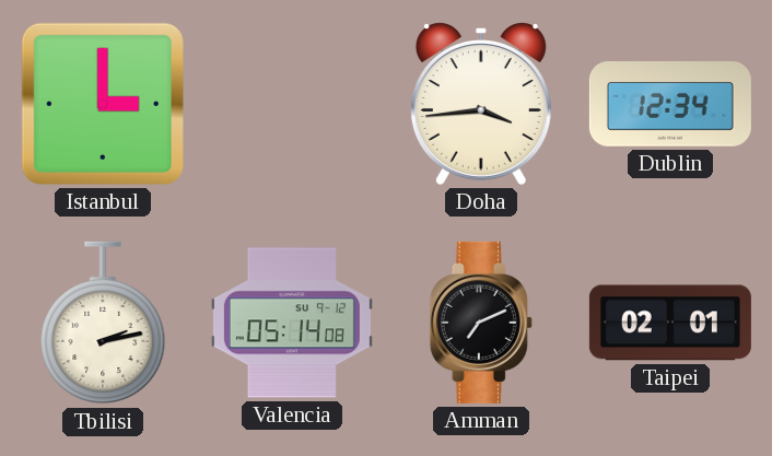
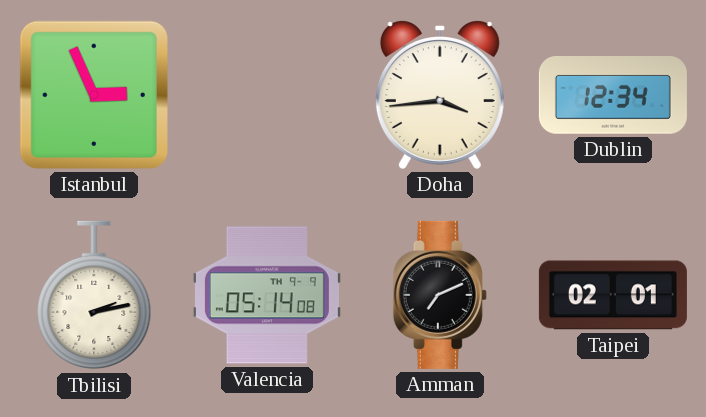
Istanbul: 3:00 -> 2:56 (94, 95)
Valencia date: SU 9-12 -> TH 9-9 (267, 295)
